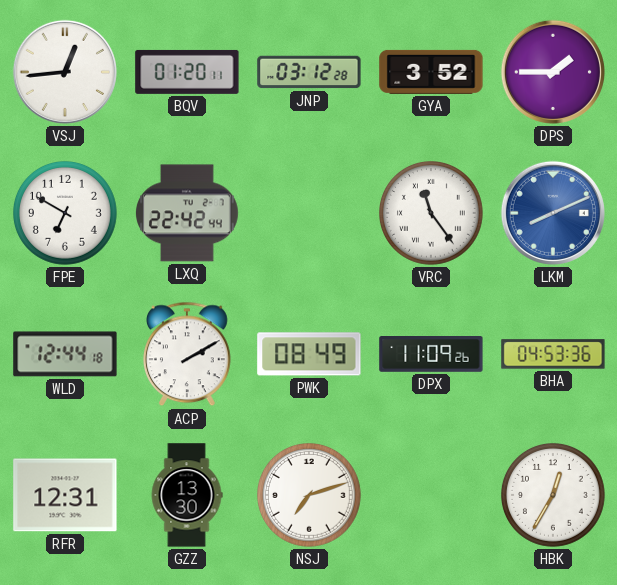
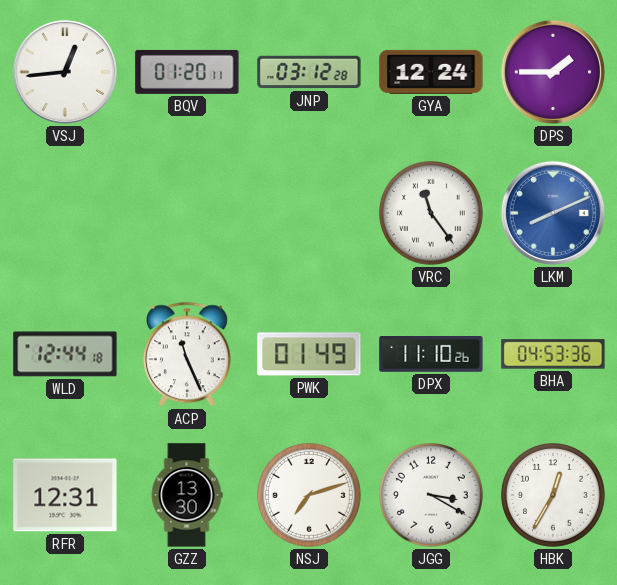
GYA: 3:52 -> 12:24 (431, 72)
FPE: 6:50 -> none (66, 214)
LXQ: 22:42 -> none (188, 213)
ACP: 2:10 -> 11:26 (188, 354)
PWK: 08:49 -> 01:49 (309, 354)
DPX: 11:09 -> 11:10 (431, 355)
JGG: none -> 3:20 (432, 496)
